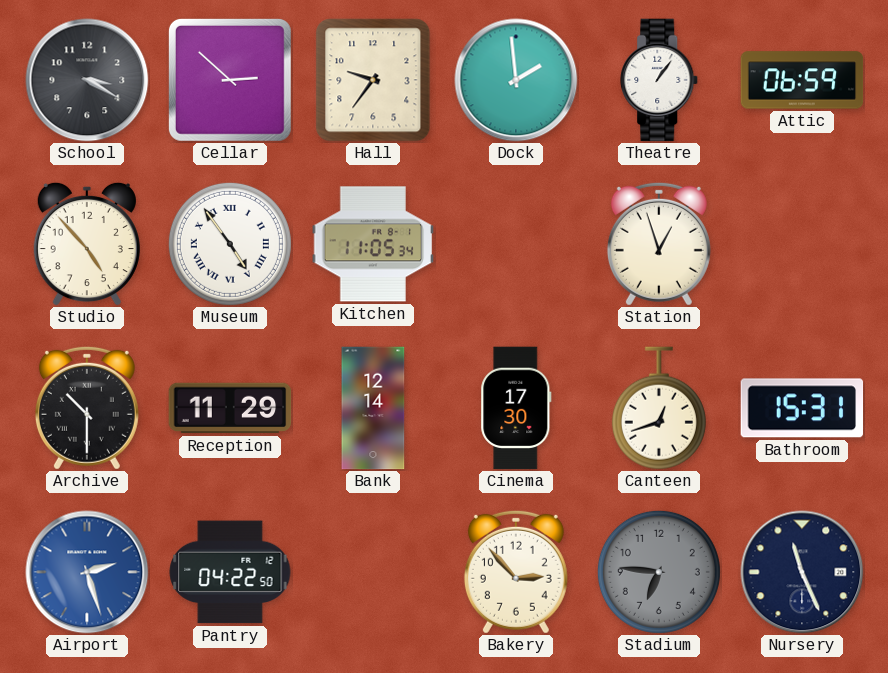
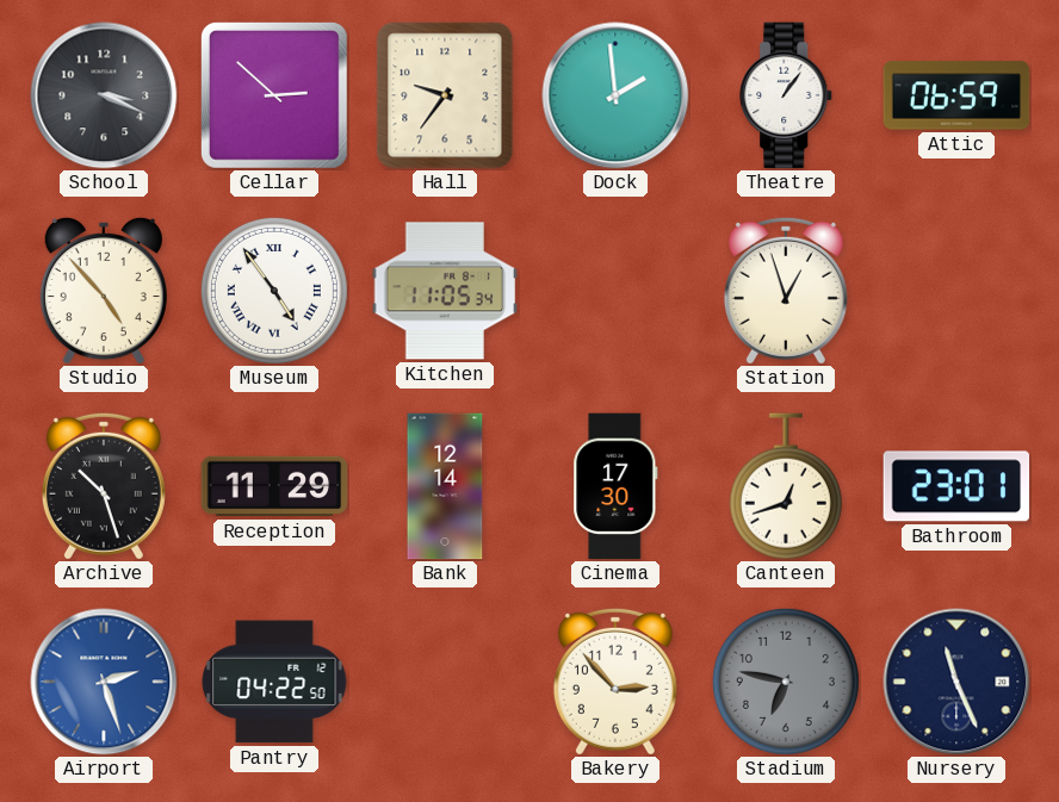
School: 3:20 -> 3:19 (104, 95)
Archive: 10:30 -> 10:27 (104, 486)
Bathroom: 15:31 -> 23:01 (956, 486)
Stadium: 6:46 -> 6:47 (786, 682)
